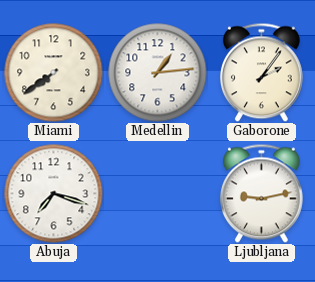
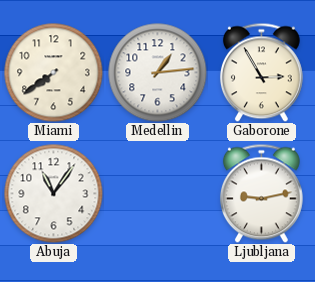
Gaborone: 2:06 -> 2:55 (261, 72)
Abuja: 7:18 -> 11:06 (54, 194)
